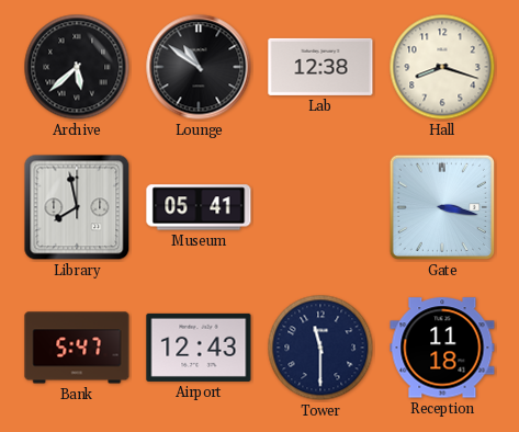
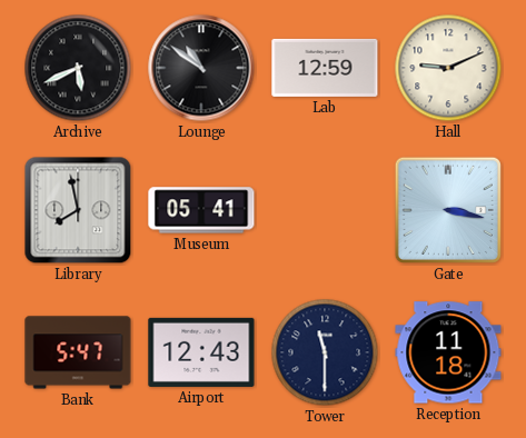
Archive: 5:38 -> 5:41 (78, 68)
Lab: 12:38 -> 12:59 (325, 68)
Hall: 8:18 -> 9:11 (448, 68)
